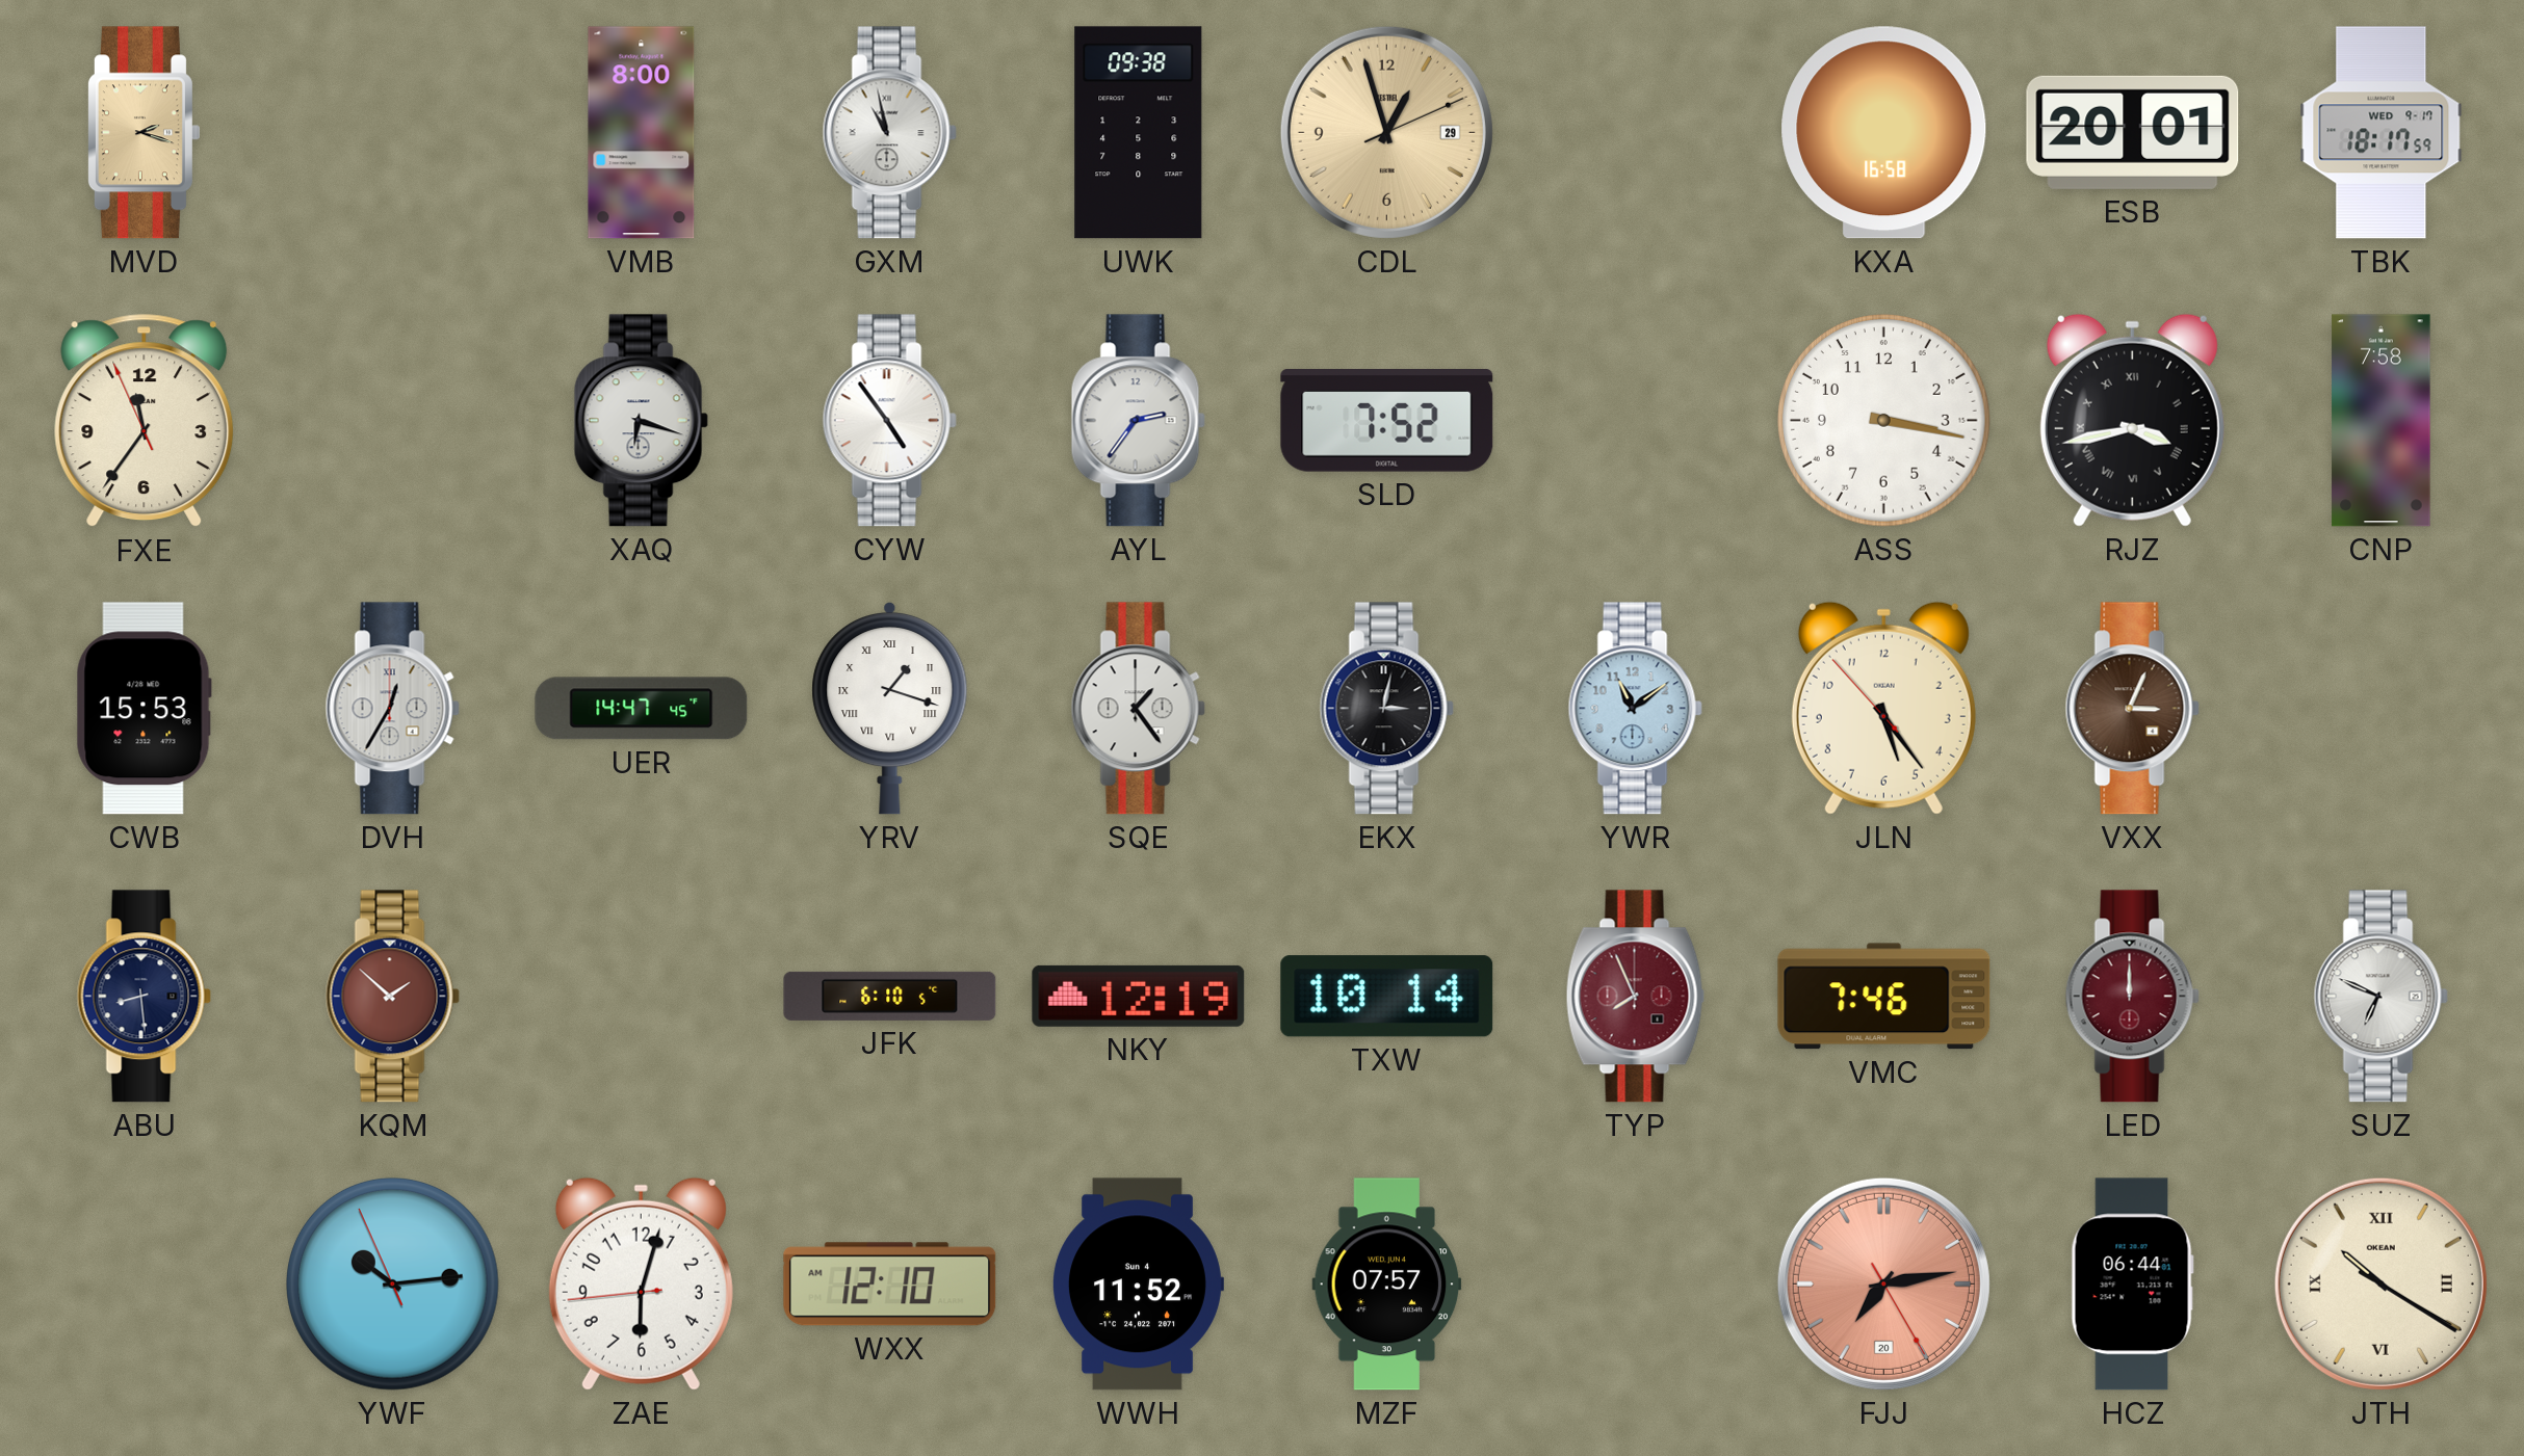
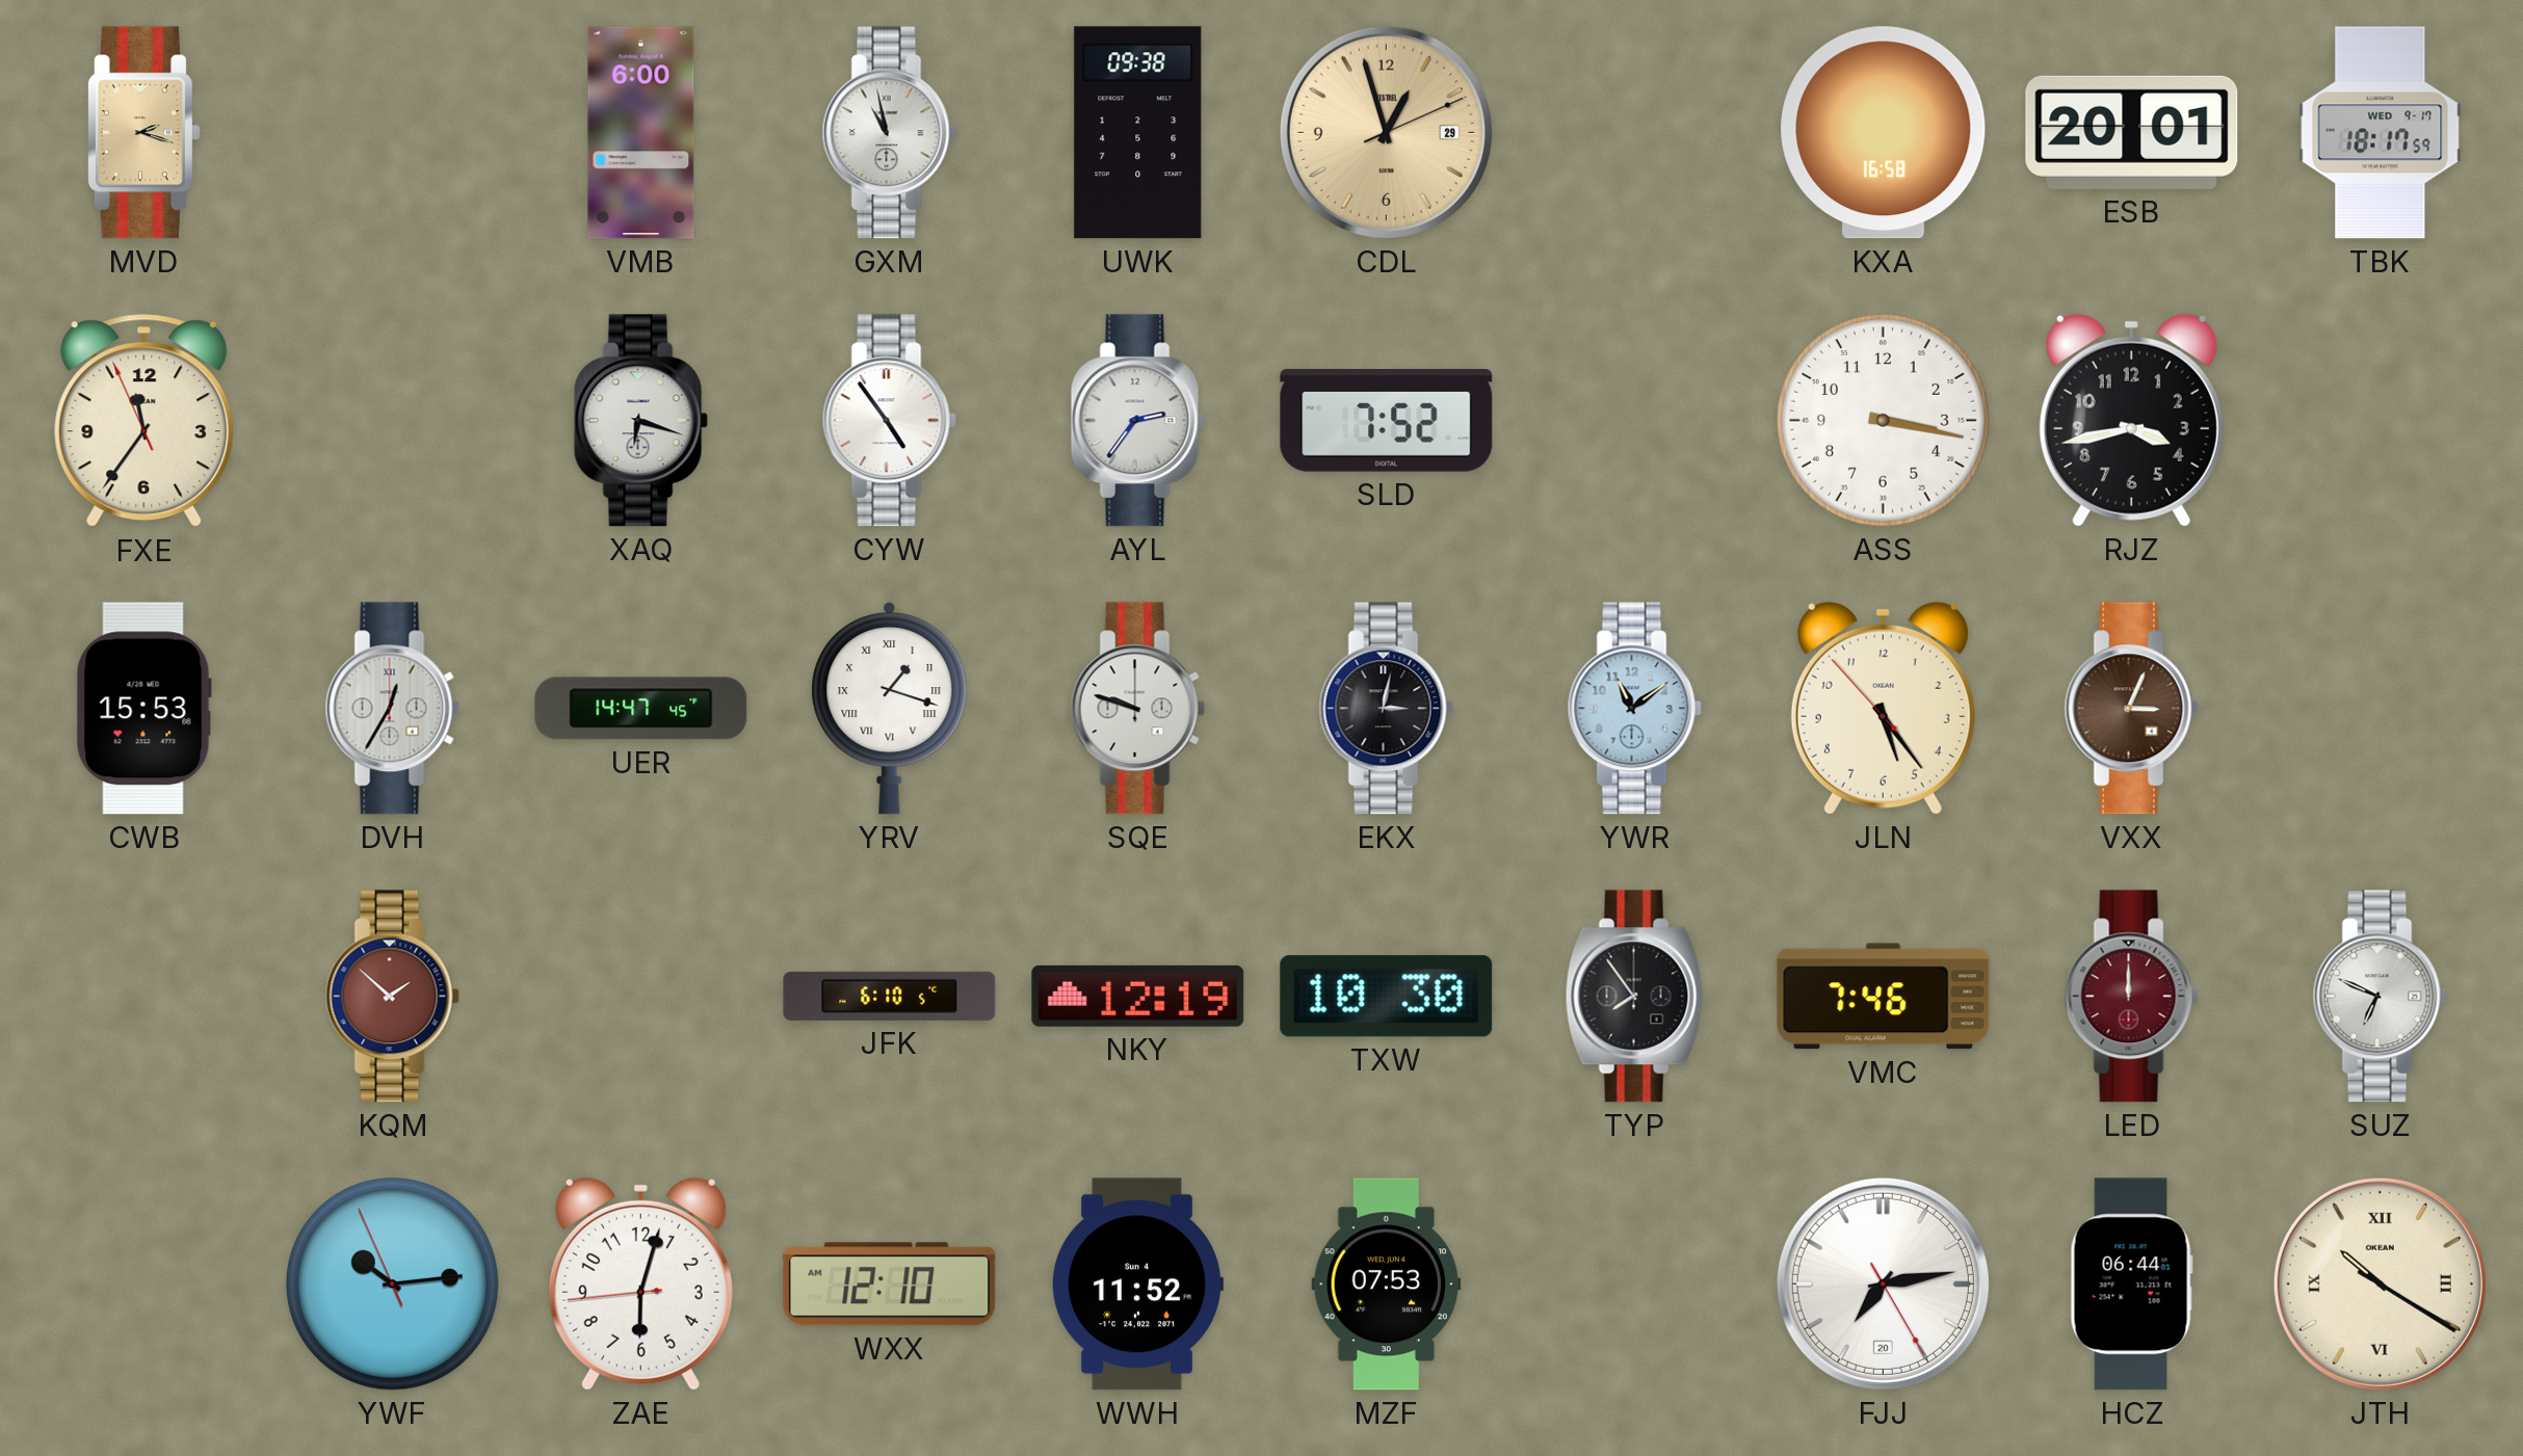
VMB: 8:00 -> 6:00 (641, 133)
RJZ numerals: Roman -> Arabic (2131, 420)
CNP: 7:58 -> none (2382, 421)
SQE: 1:24 -> 9:48 (1137, 709)
ABU: 8:29 -> none (144, 997)
TXW: 10:14 -> 10:30 (1387, 997)
TYP: 7:56 -> 7:54 (1634, 997)
TYP dial: burgundy -> black (1634, 997)
MZF: 07:57 -> 07:53 (1387, 1285)
FJJ dial: salmon -> white (1883, 1283)
